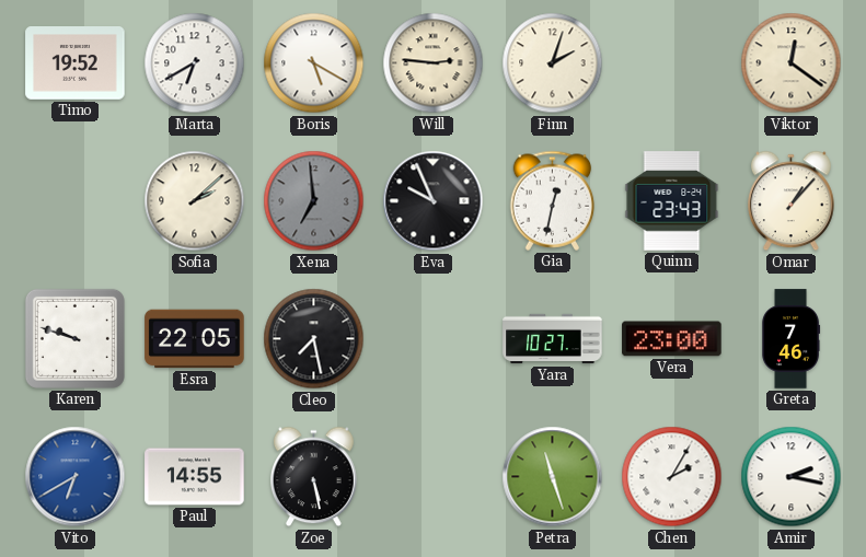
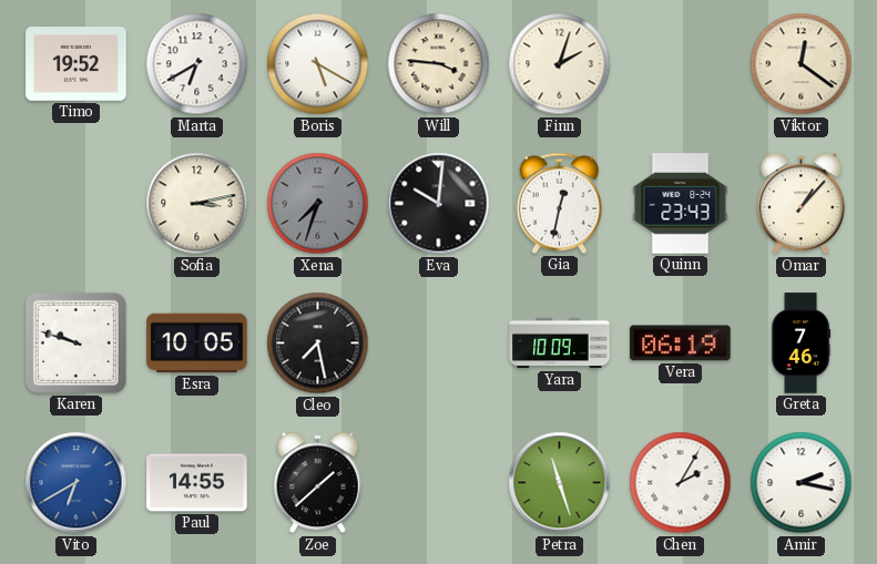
Will: 2:46 -> 3:46 (439, 64)
Sofia: 2:08 -> 3:13 (197, 204)
Xena: 6:59 -> 7:33 (318, 204)
Eva: 9:56 -> 10:01 (439, 204)
Esra: 22:05 -> 10:05 (197, 343)
Yara: 10:27 -> 10:09 (560, 343)
Vera: 23:00 -> 06:19 (681, 343)
Zoe: 5:28 -> 1:38 (318, 483)
